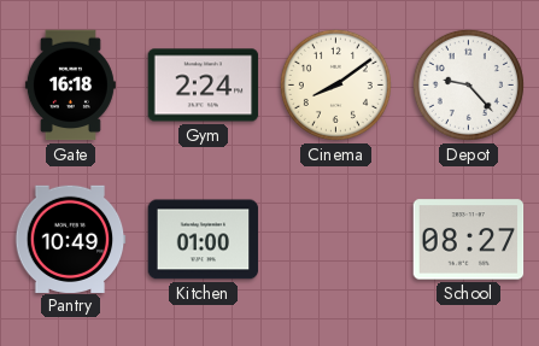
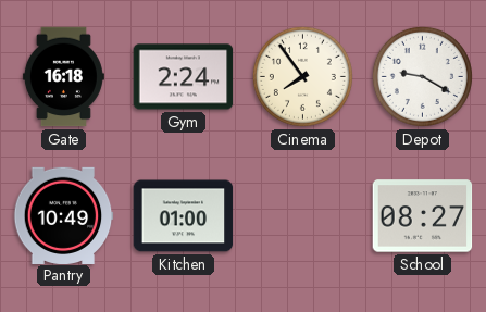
Cinema: 8:09 -> 7:54 (302, 76)
Depot: 9:23 -> 9:20 (422, 76)
